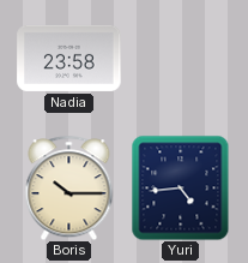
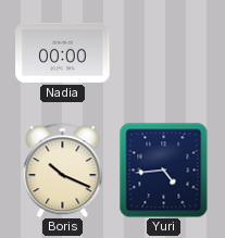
Nadia: 23:58 -> 00:00 (63, 52)
Boris: 10:15 -> 10:19 (63, 170)
